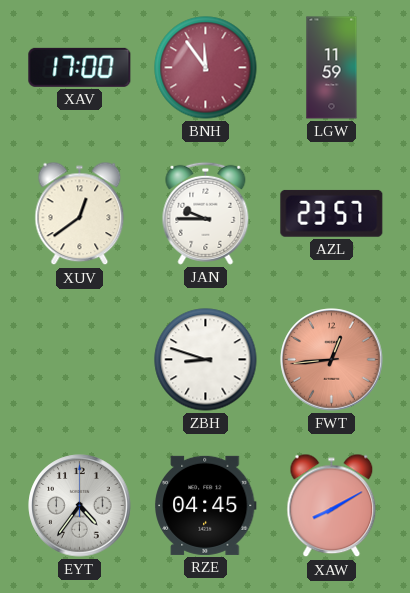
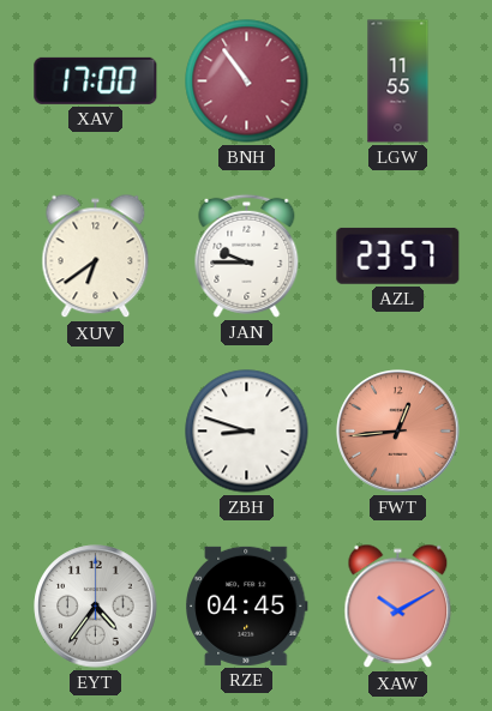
BNH: 11:54 -> 10:54 (247, 82)
LGW: 11:59 -> 11:55 (398, 82)
XUV: 12:39 -> 6:39 (96, 257)
XAW: 8:10 -> 10:10 (398, 607)
